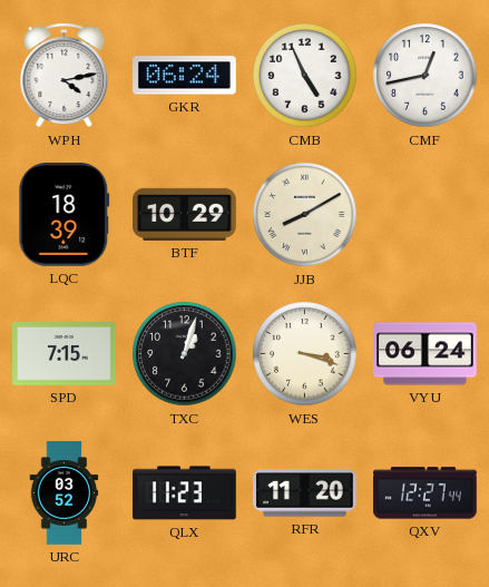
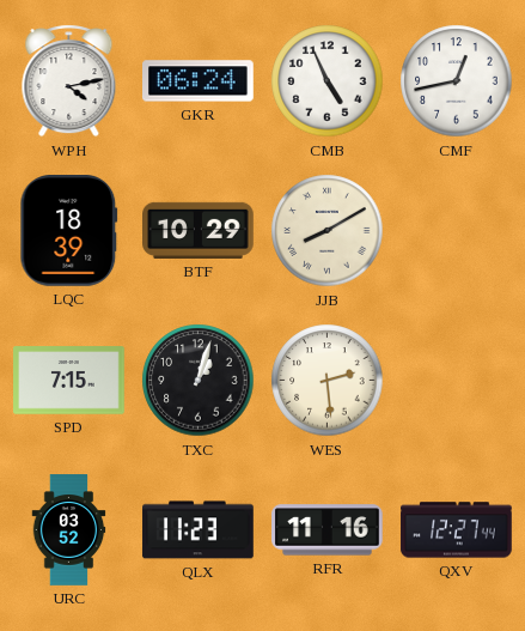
WES: 3:18 -> 2:29 (328, 381)
VYU: 06:24 -> none (426, 354)
RFR: 11:20 -> 11:16 (328, 530)
